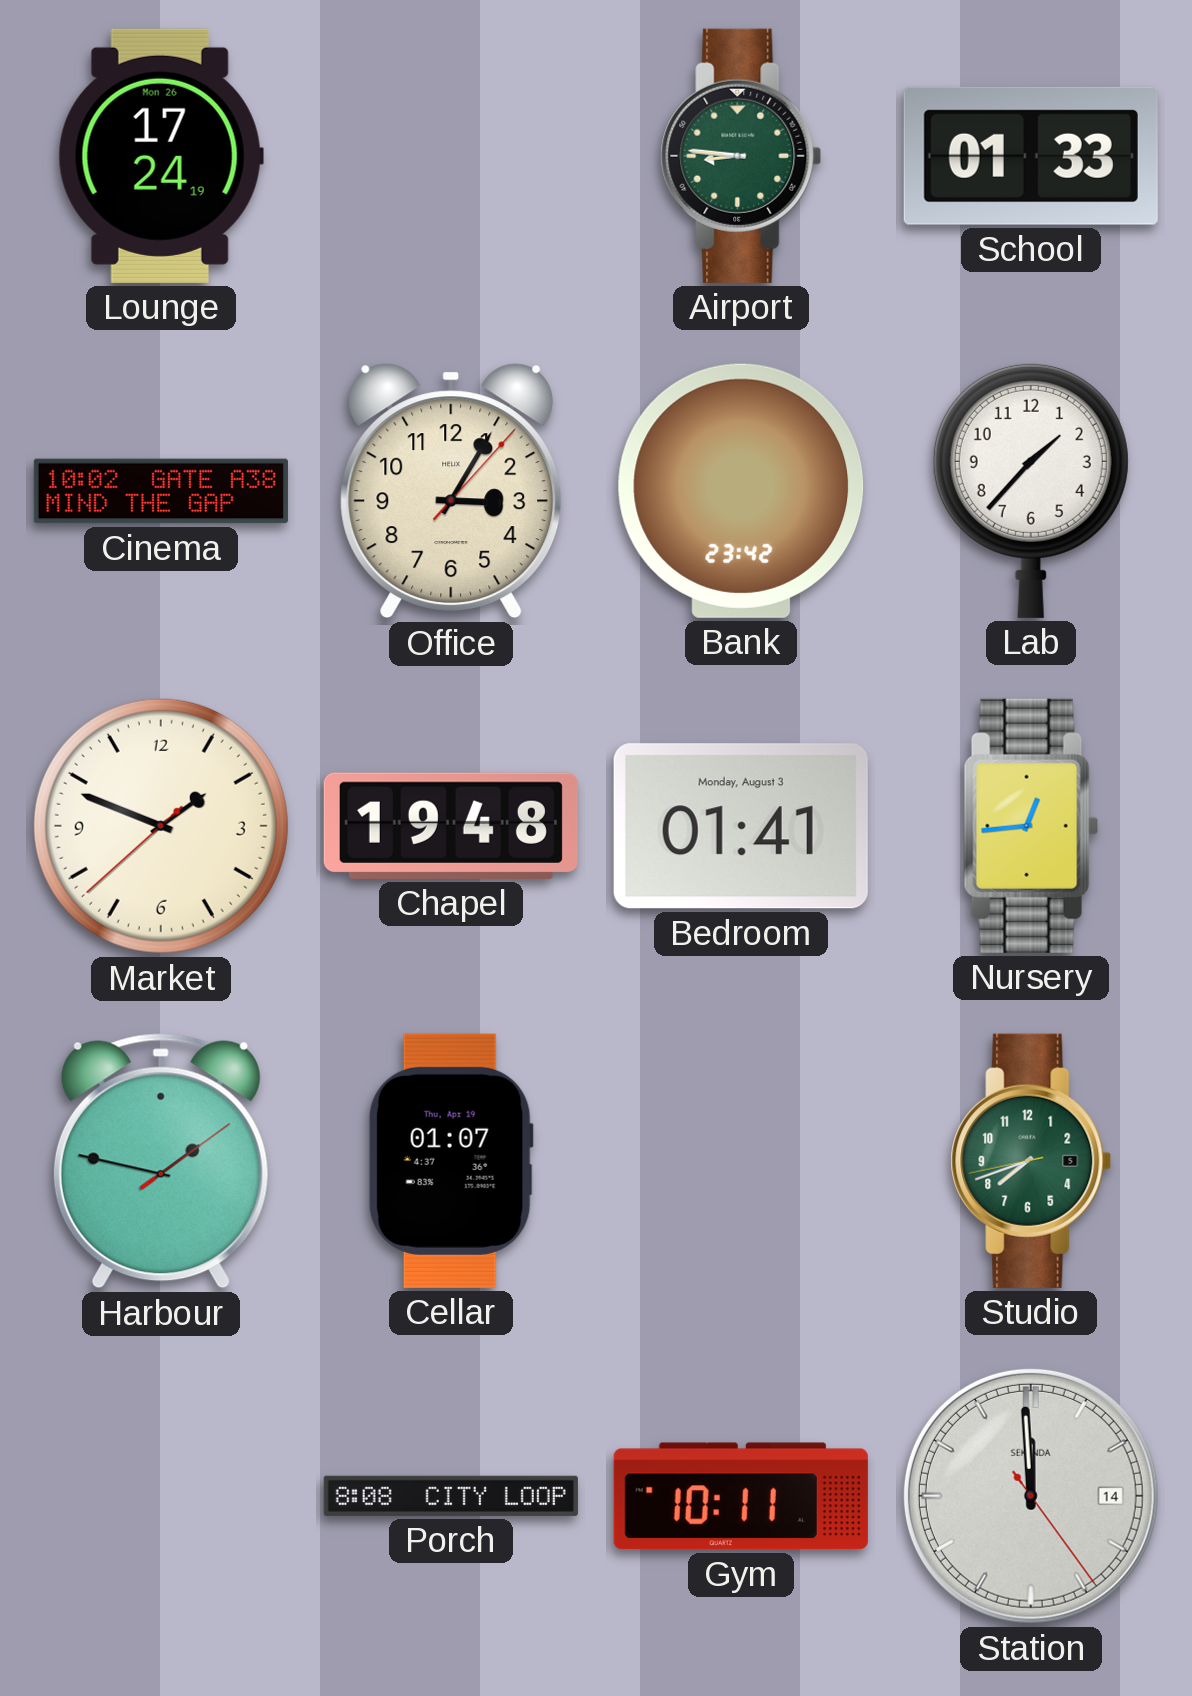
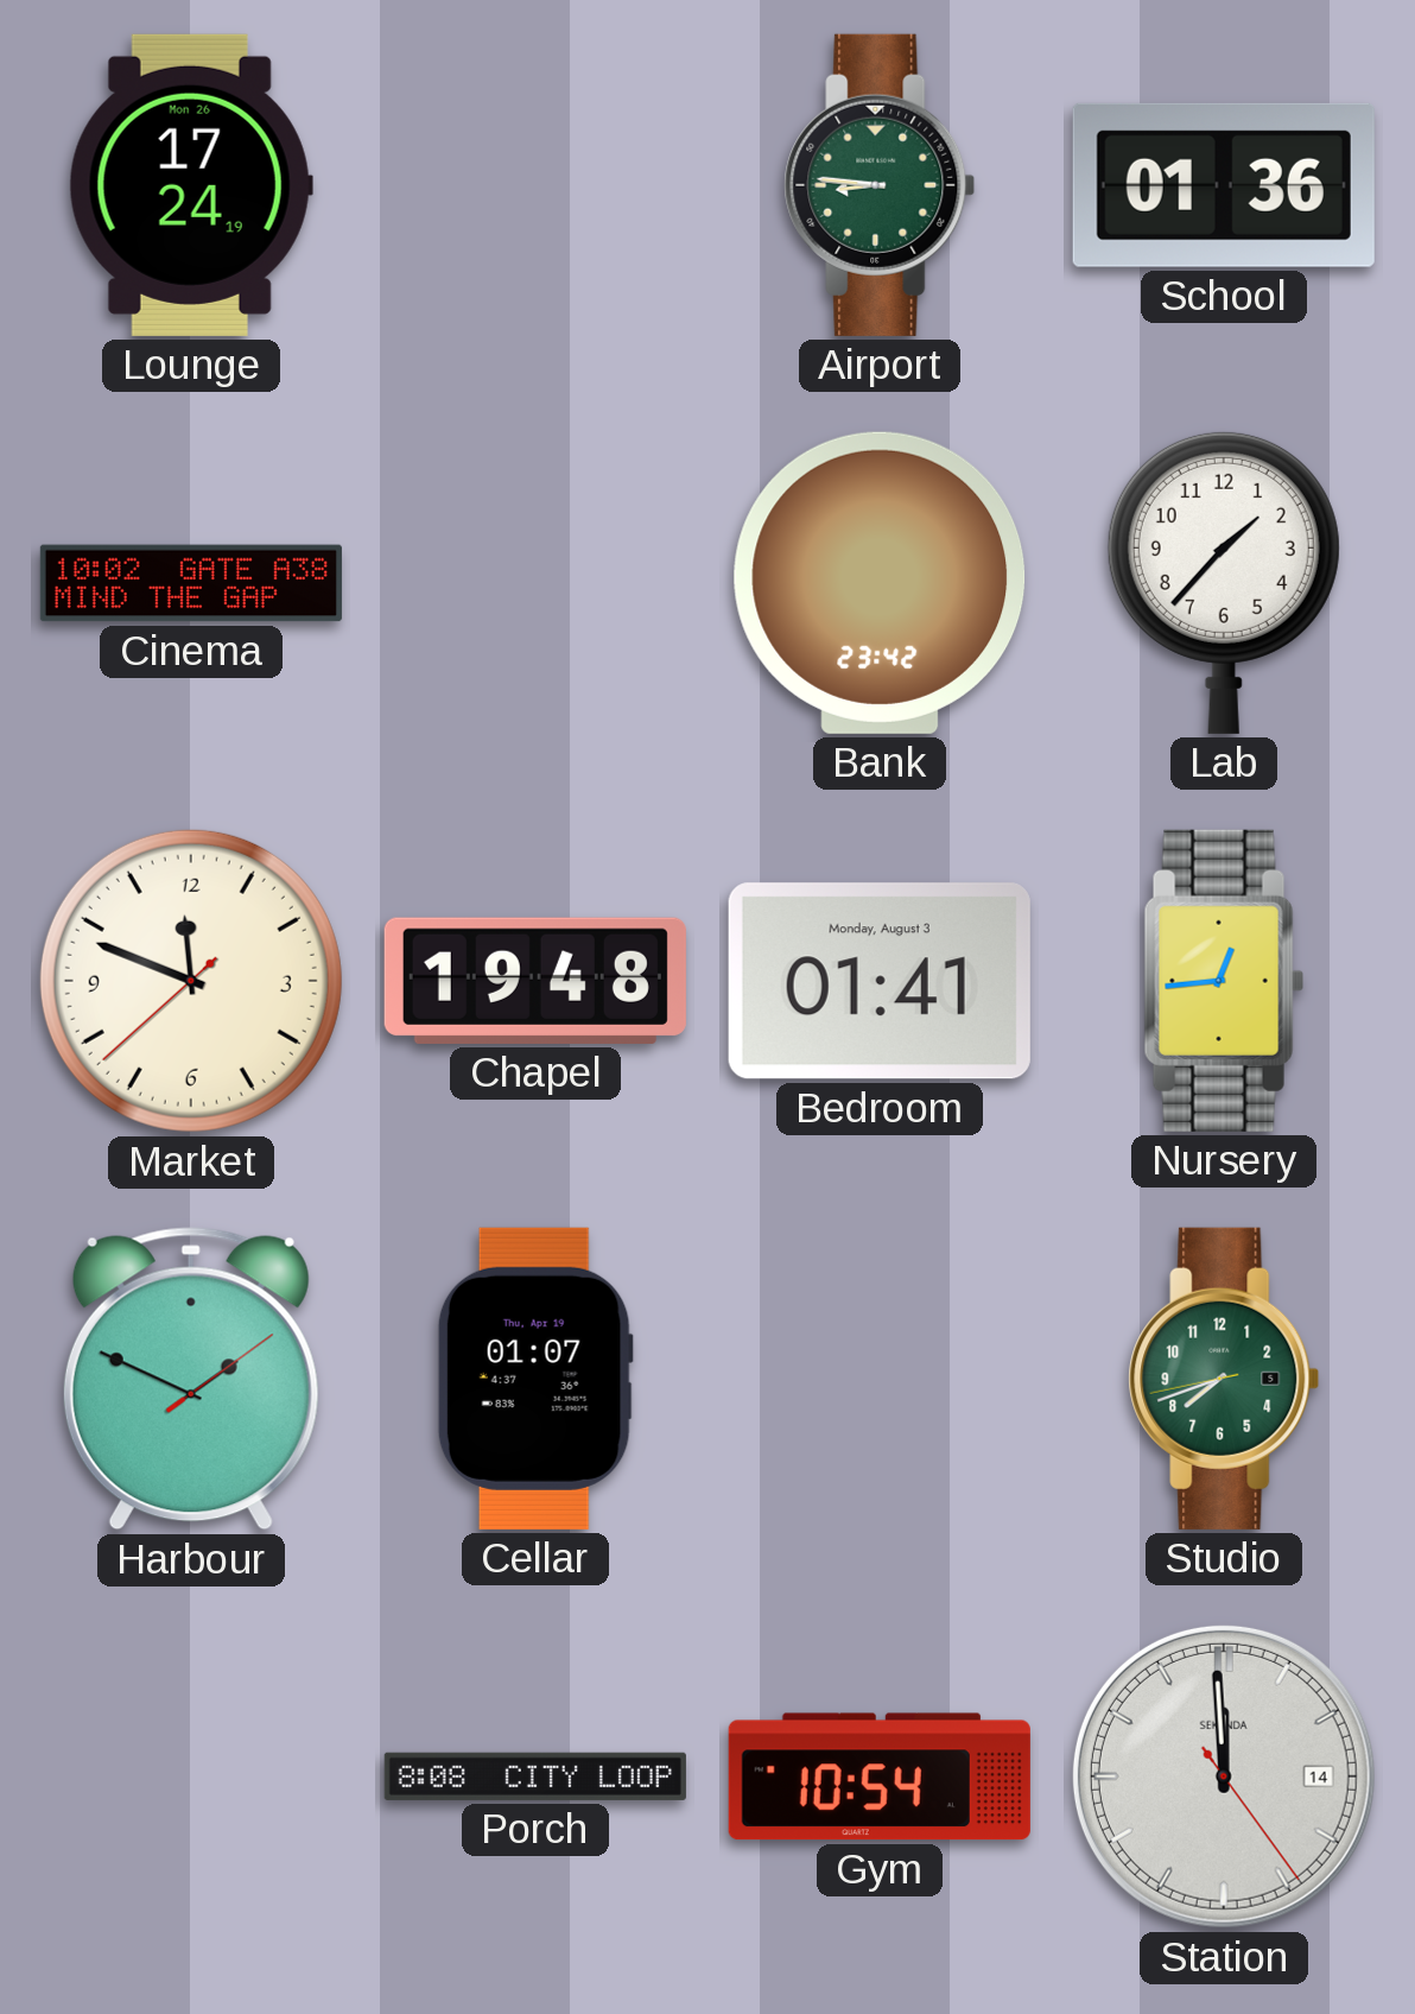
School: 01:33 -> 01:36 (1224, 185)
Office: 3:05 -> none (451, 491)
Market: 1:48 -> 11:48 (191, 981)
Harbour: 1:47 -> 1:49 (191, 1379)
Gym: 10:11 -> 10:54 (880, 1776)
